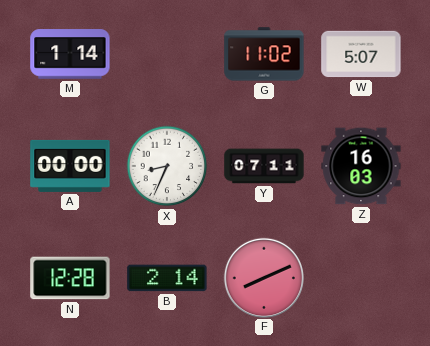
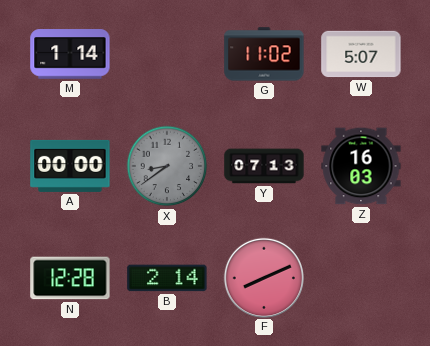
X: 8:34 -> 8:39 (167, 166)
X dial: white -> grey (167, 166)
Y: 07:11 -> 07:13 (264, 166)
